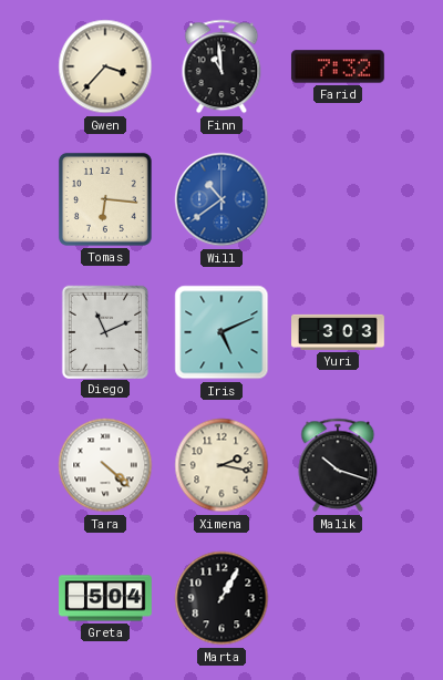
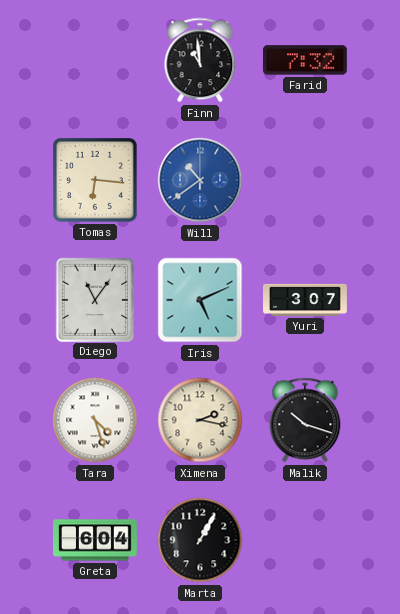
Gwen: 3:37 -> none (105, 66)
Diego: 11:11 -> 11:06 (94, 299)
Yuri: 3:03 -> 3:07 (306, 300)
Tara: 4:22 -> 4:27 (95, 420)
Greta: 5:04 -> 6:04 (96, 540)
